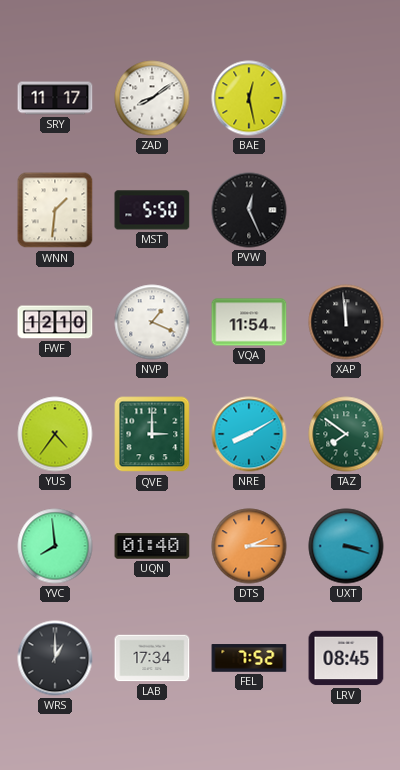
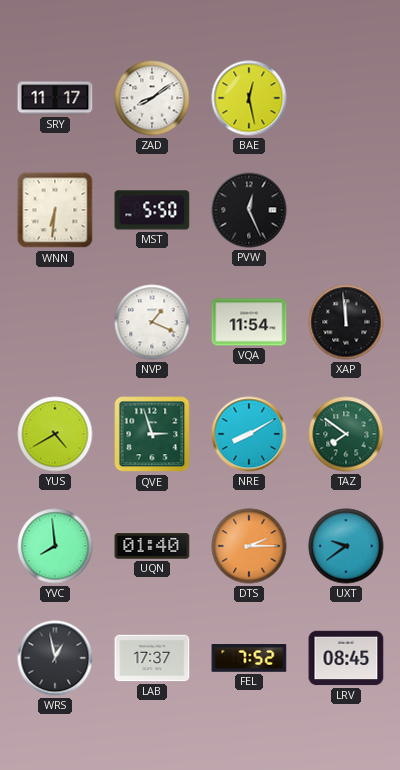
WNN: 1:31 -> 6:31 (55, 210)
FWF: 12:10 -> none (55, 322)
YUS: 4:36 -> 4:40 (55, 434)
QVE: 3:00 -> 2:57 (152, 434)
UXT: 3:18 -> 9:39 (346, 546)
WRS: 1:00 -> 12:58 (55, 658)
LAB: 17:34 -> 17:37 (152, 658)
